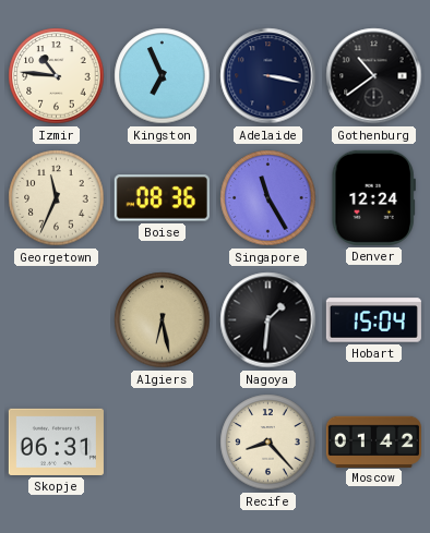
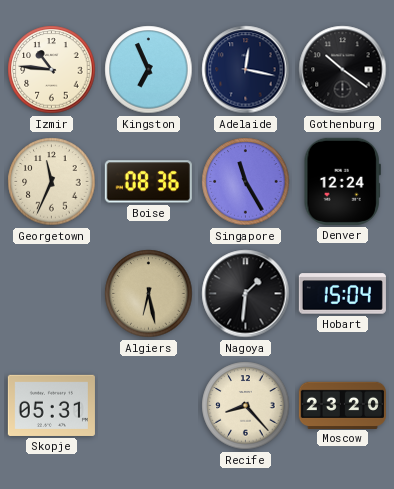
Adelaide: 3:17 -> 12:17 (246, 70)
Gothenburg: 10:39 -> 10:21 (343, 70)
Skopje: 06:31 -> 05:31 (51, 405)
Moscow: 01:42 -> 23:20 (342, 405)
